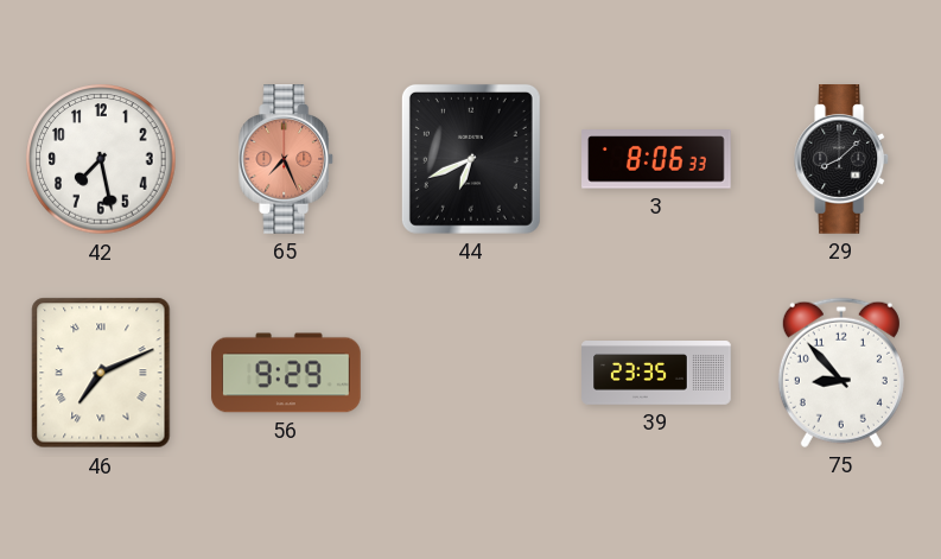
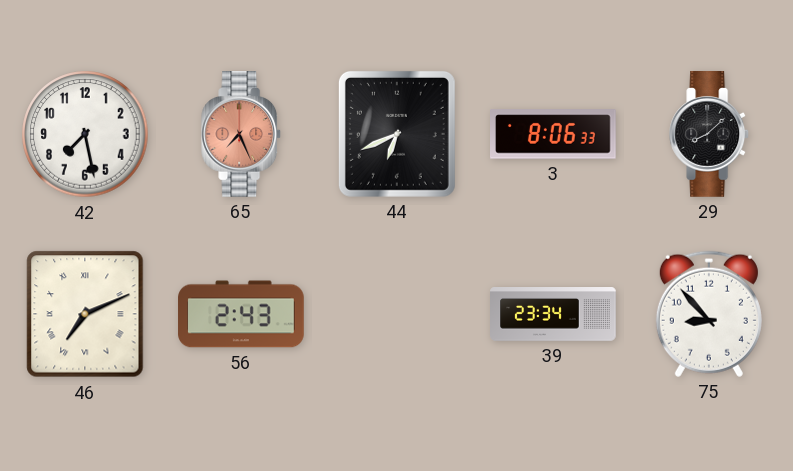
56: 9:29 -> 2:43 (241, 314)
39: 23:35 -> 23:34 (553, 315)
